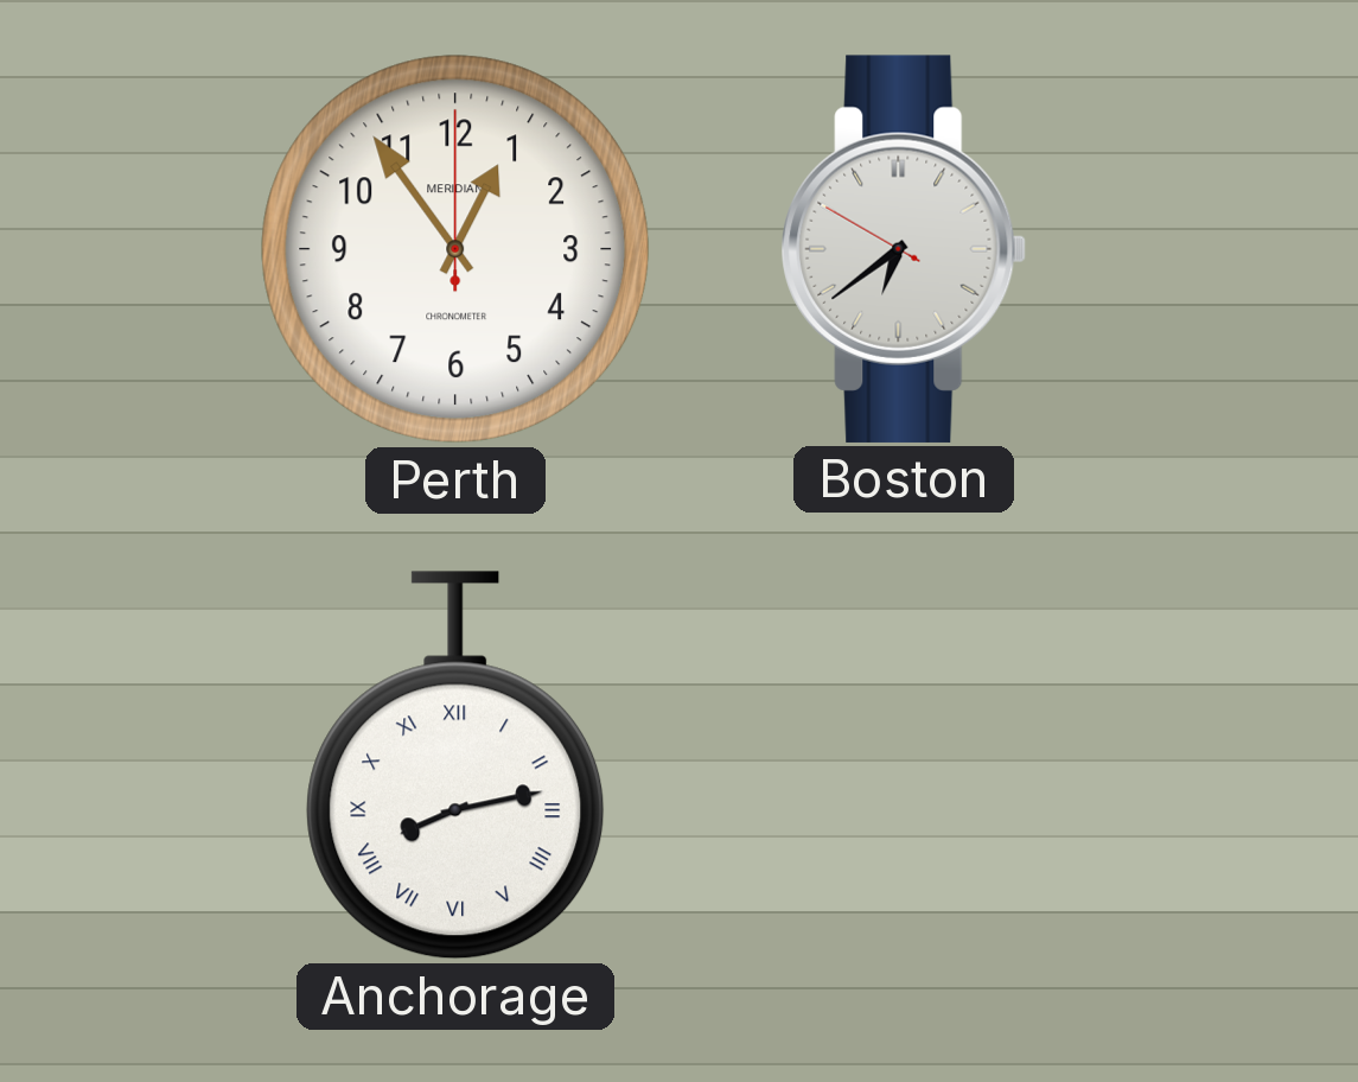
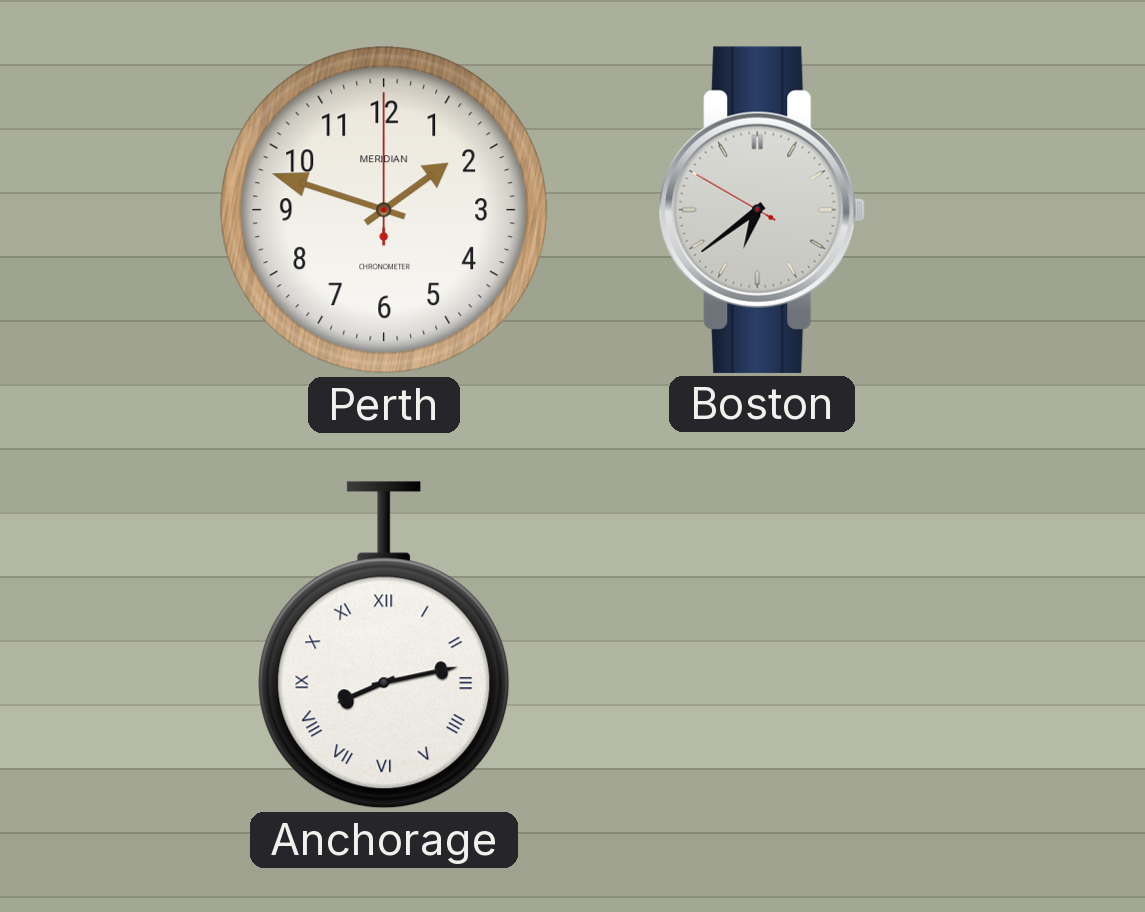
Perth: 12:54 -> 1:48 (384, 210)
